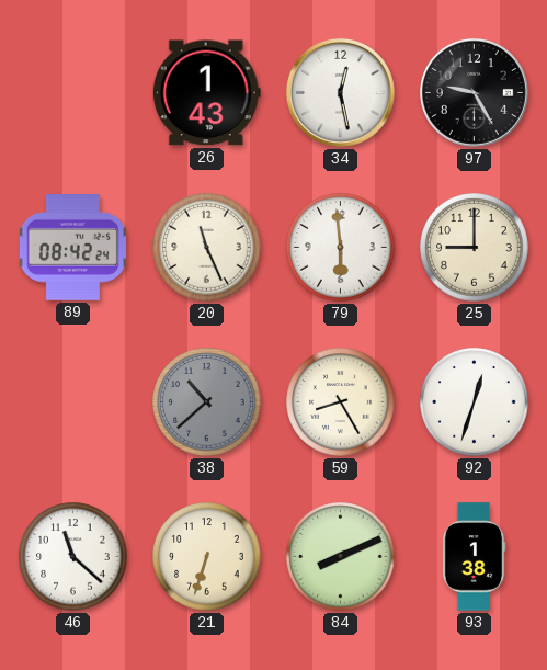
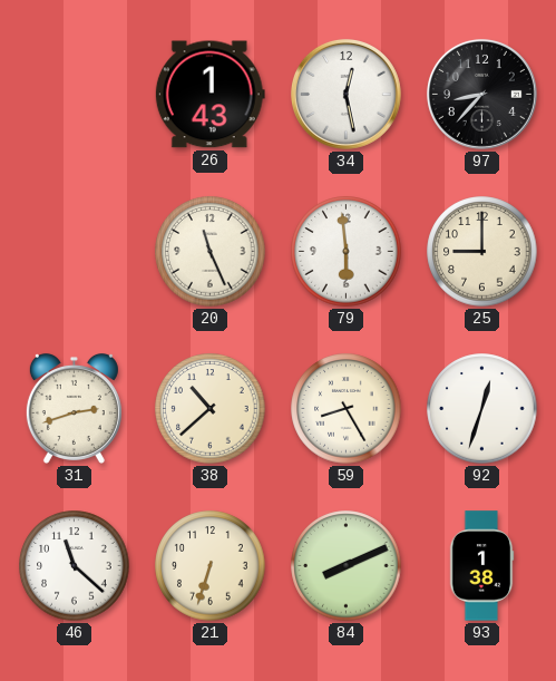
97: 9:25 -> 8:37 (481, 94)
89: 08:42 -> none (72, 248)
31: none -> 2:42 (74, 408)
38 dial: grey -> cream (211, 409)
